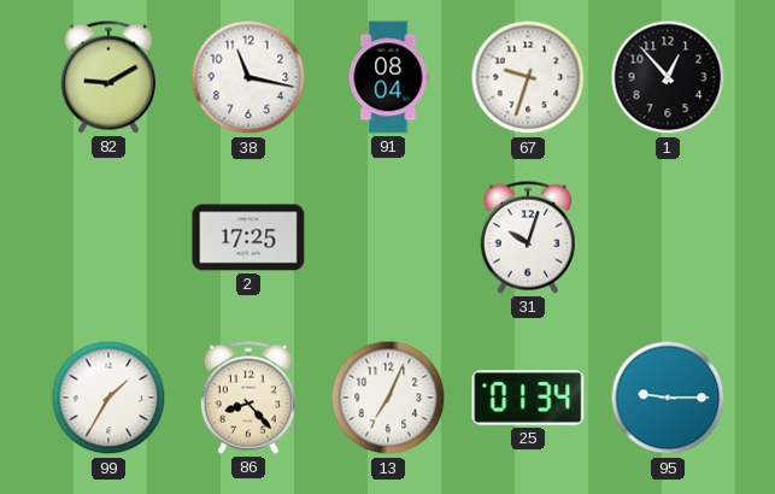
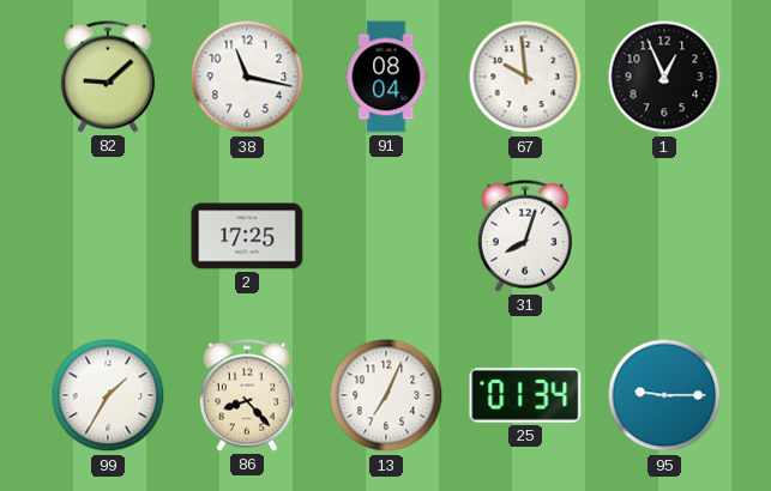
82: 9:10 -> 9:08 (108, 77)
67: 9:33 -> 9:59 (525, 77)
1: 12:53 -> 12:56 (664, 77)
31: 10:03 -> 8:03 (525, 236)
